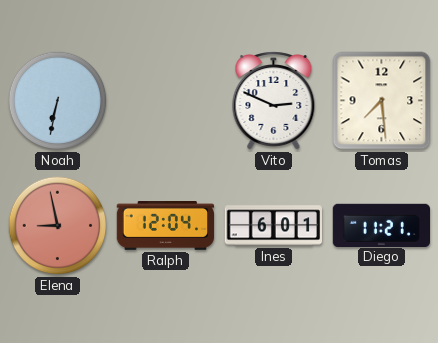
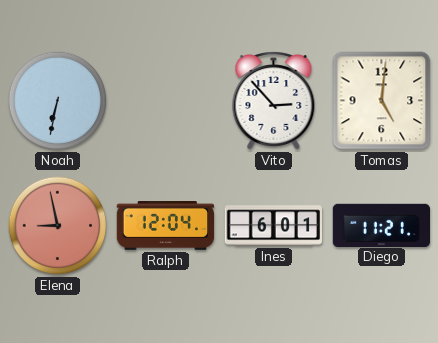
Vito: 2:49 -> 2:53 (274, 101)
Tomas: 7:29 -> 5:01 (382, 101)
